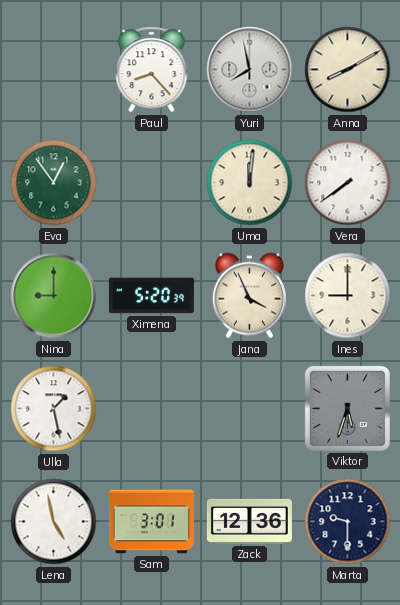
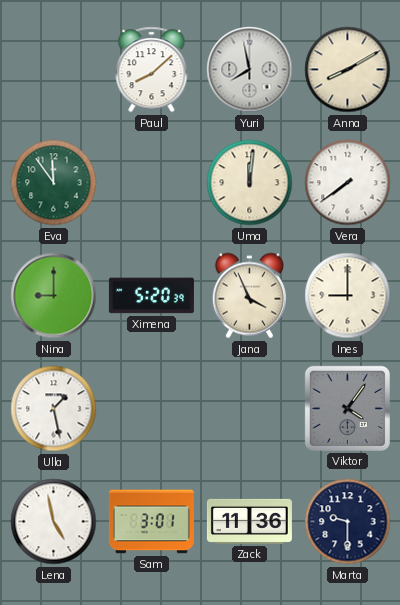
Paul: 8:23 -> 8:08 (152, 70)
Eva: 12:54 -> 11:54 (54, 183)
Viktor: 5:33 -> 4:06 (347, 408)
Zack: 12:36 -> 11:36 (249, 521)
